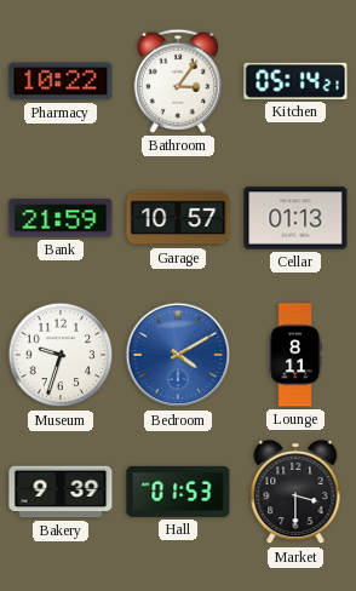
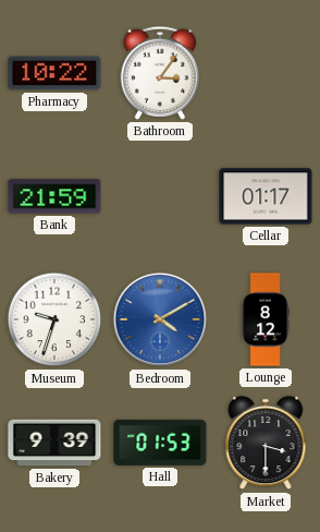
Kitchen: 05:14 -> none (295, 81)
Garage: 10:57 -> none (178, 218)
Cellar: 01:13 -> 01:17 (266, 196)
Lounge: 8:11 -> 8:12 (266, 319)
